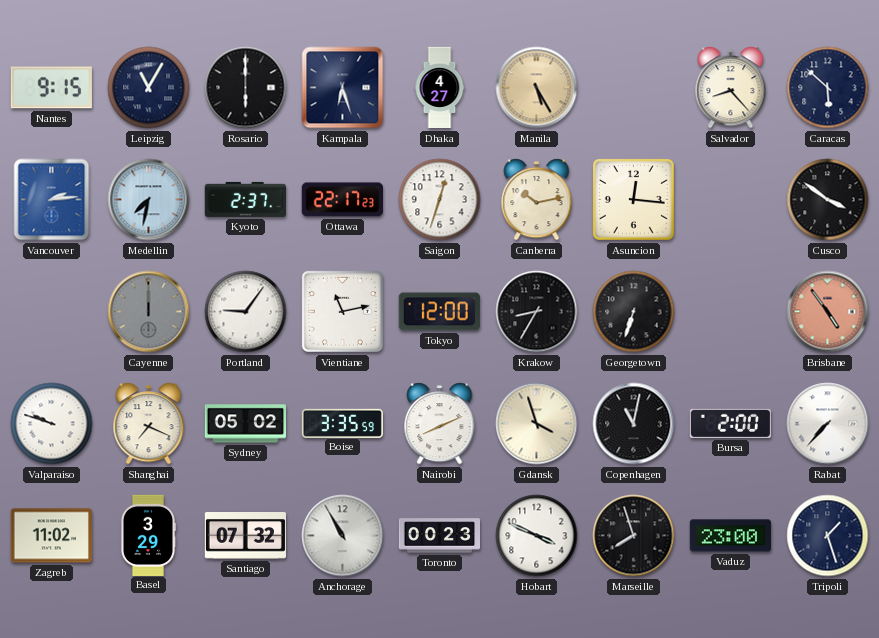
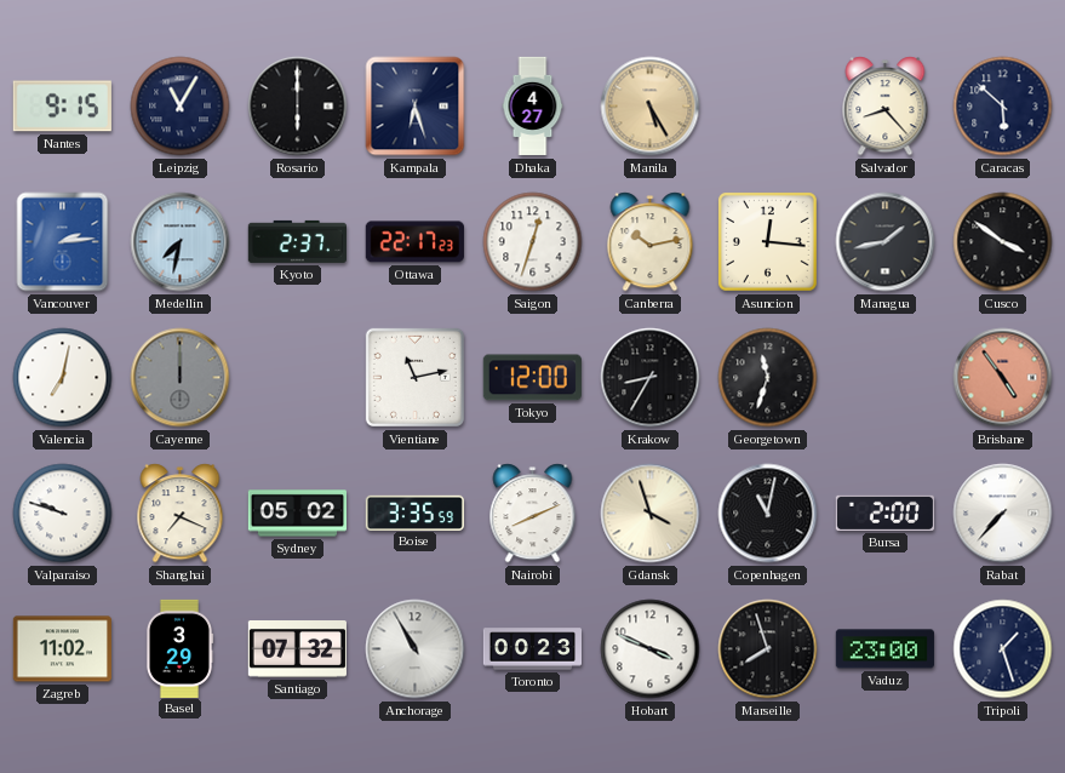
Managua: none -> 1:43 (886, 242)
Valencia: none -> 7:02 (63, 378)
Portland: 9:06 -> none (246, 312)
Georgetown: 6:33 -> 11:33 (768, 378)
